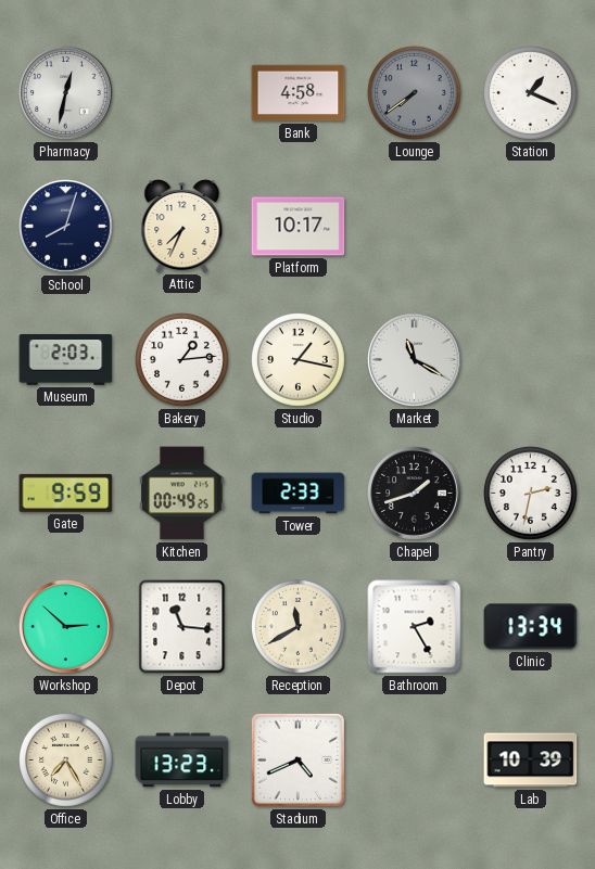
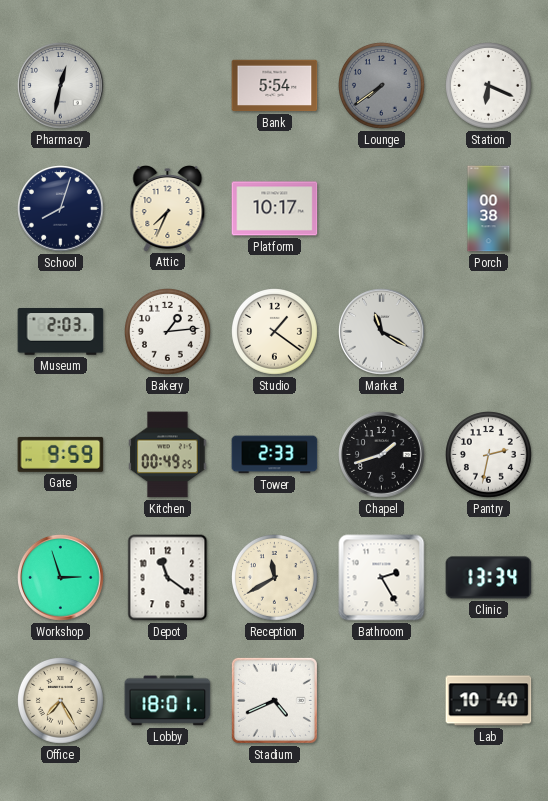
Bank: 4:58 -> 5:54 (275, 86)
Station: 1:19 -> 6:19 (489, 86)
Porch: none -> 00:38 (489, 209)
Studio: 1:17 -> 1:21 (275, 332)
Workshop: 2:52 -> 2:57 (61, 578)
Depot: 11:16 -> 11:21 (168, 578)
Lobby: 13:23 -> 18:01 (168, 701)
Lab: 10:39 -> 10:40 (489, 701)
